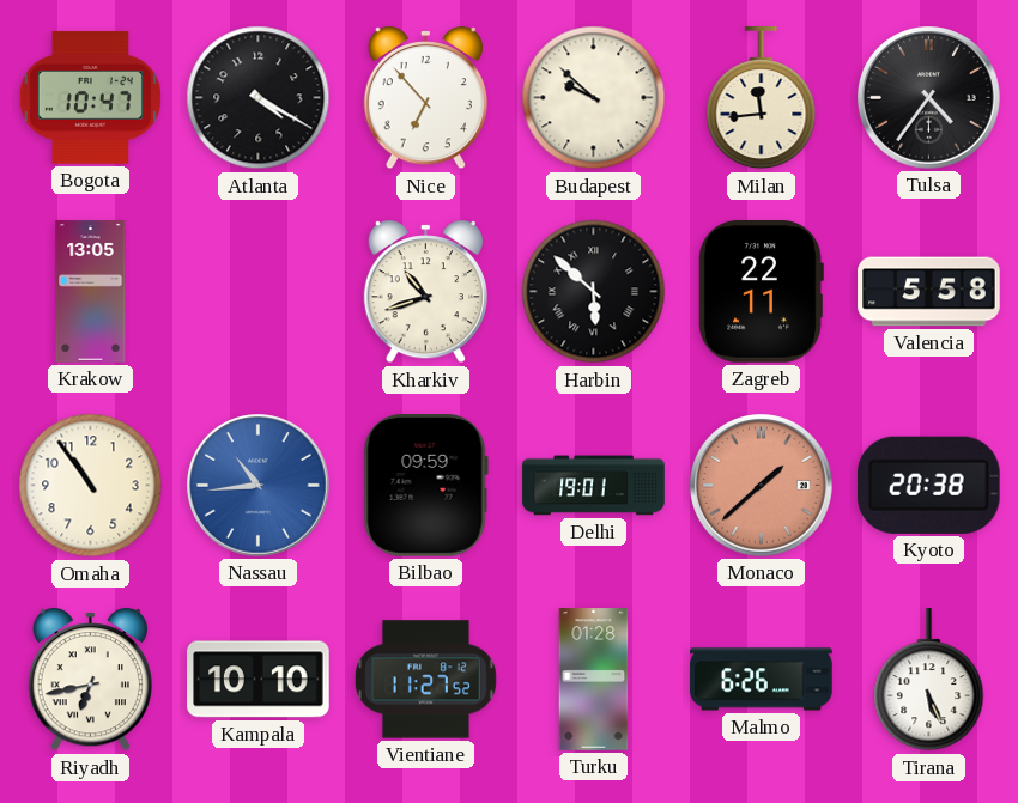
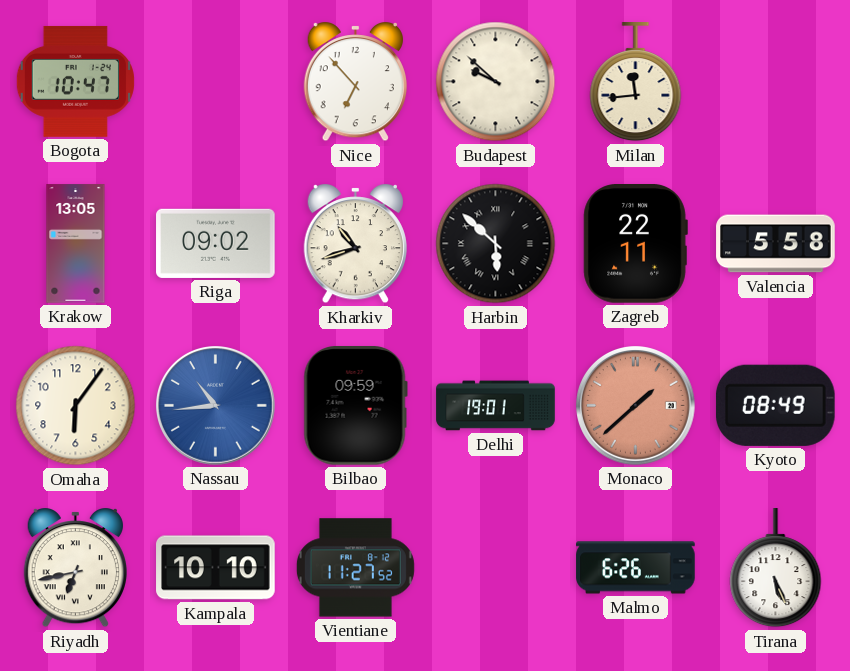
Atlanta: 4:20 -> none (259, 98)
Tulsa: 4:36 -> none (929, 98)
Riga: none -> 09:02 (216, 243)
Omaha: 10:54 -> 6:06 (76, 406)
Kyoto: 20:38 -> 08:49 (775, 405)
Turku: 01:28 -> none (594, 680)
